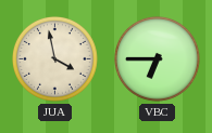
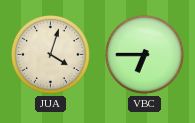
JUA: 3:58 -> 4:03 (50, 54)
